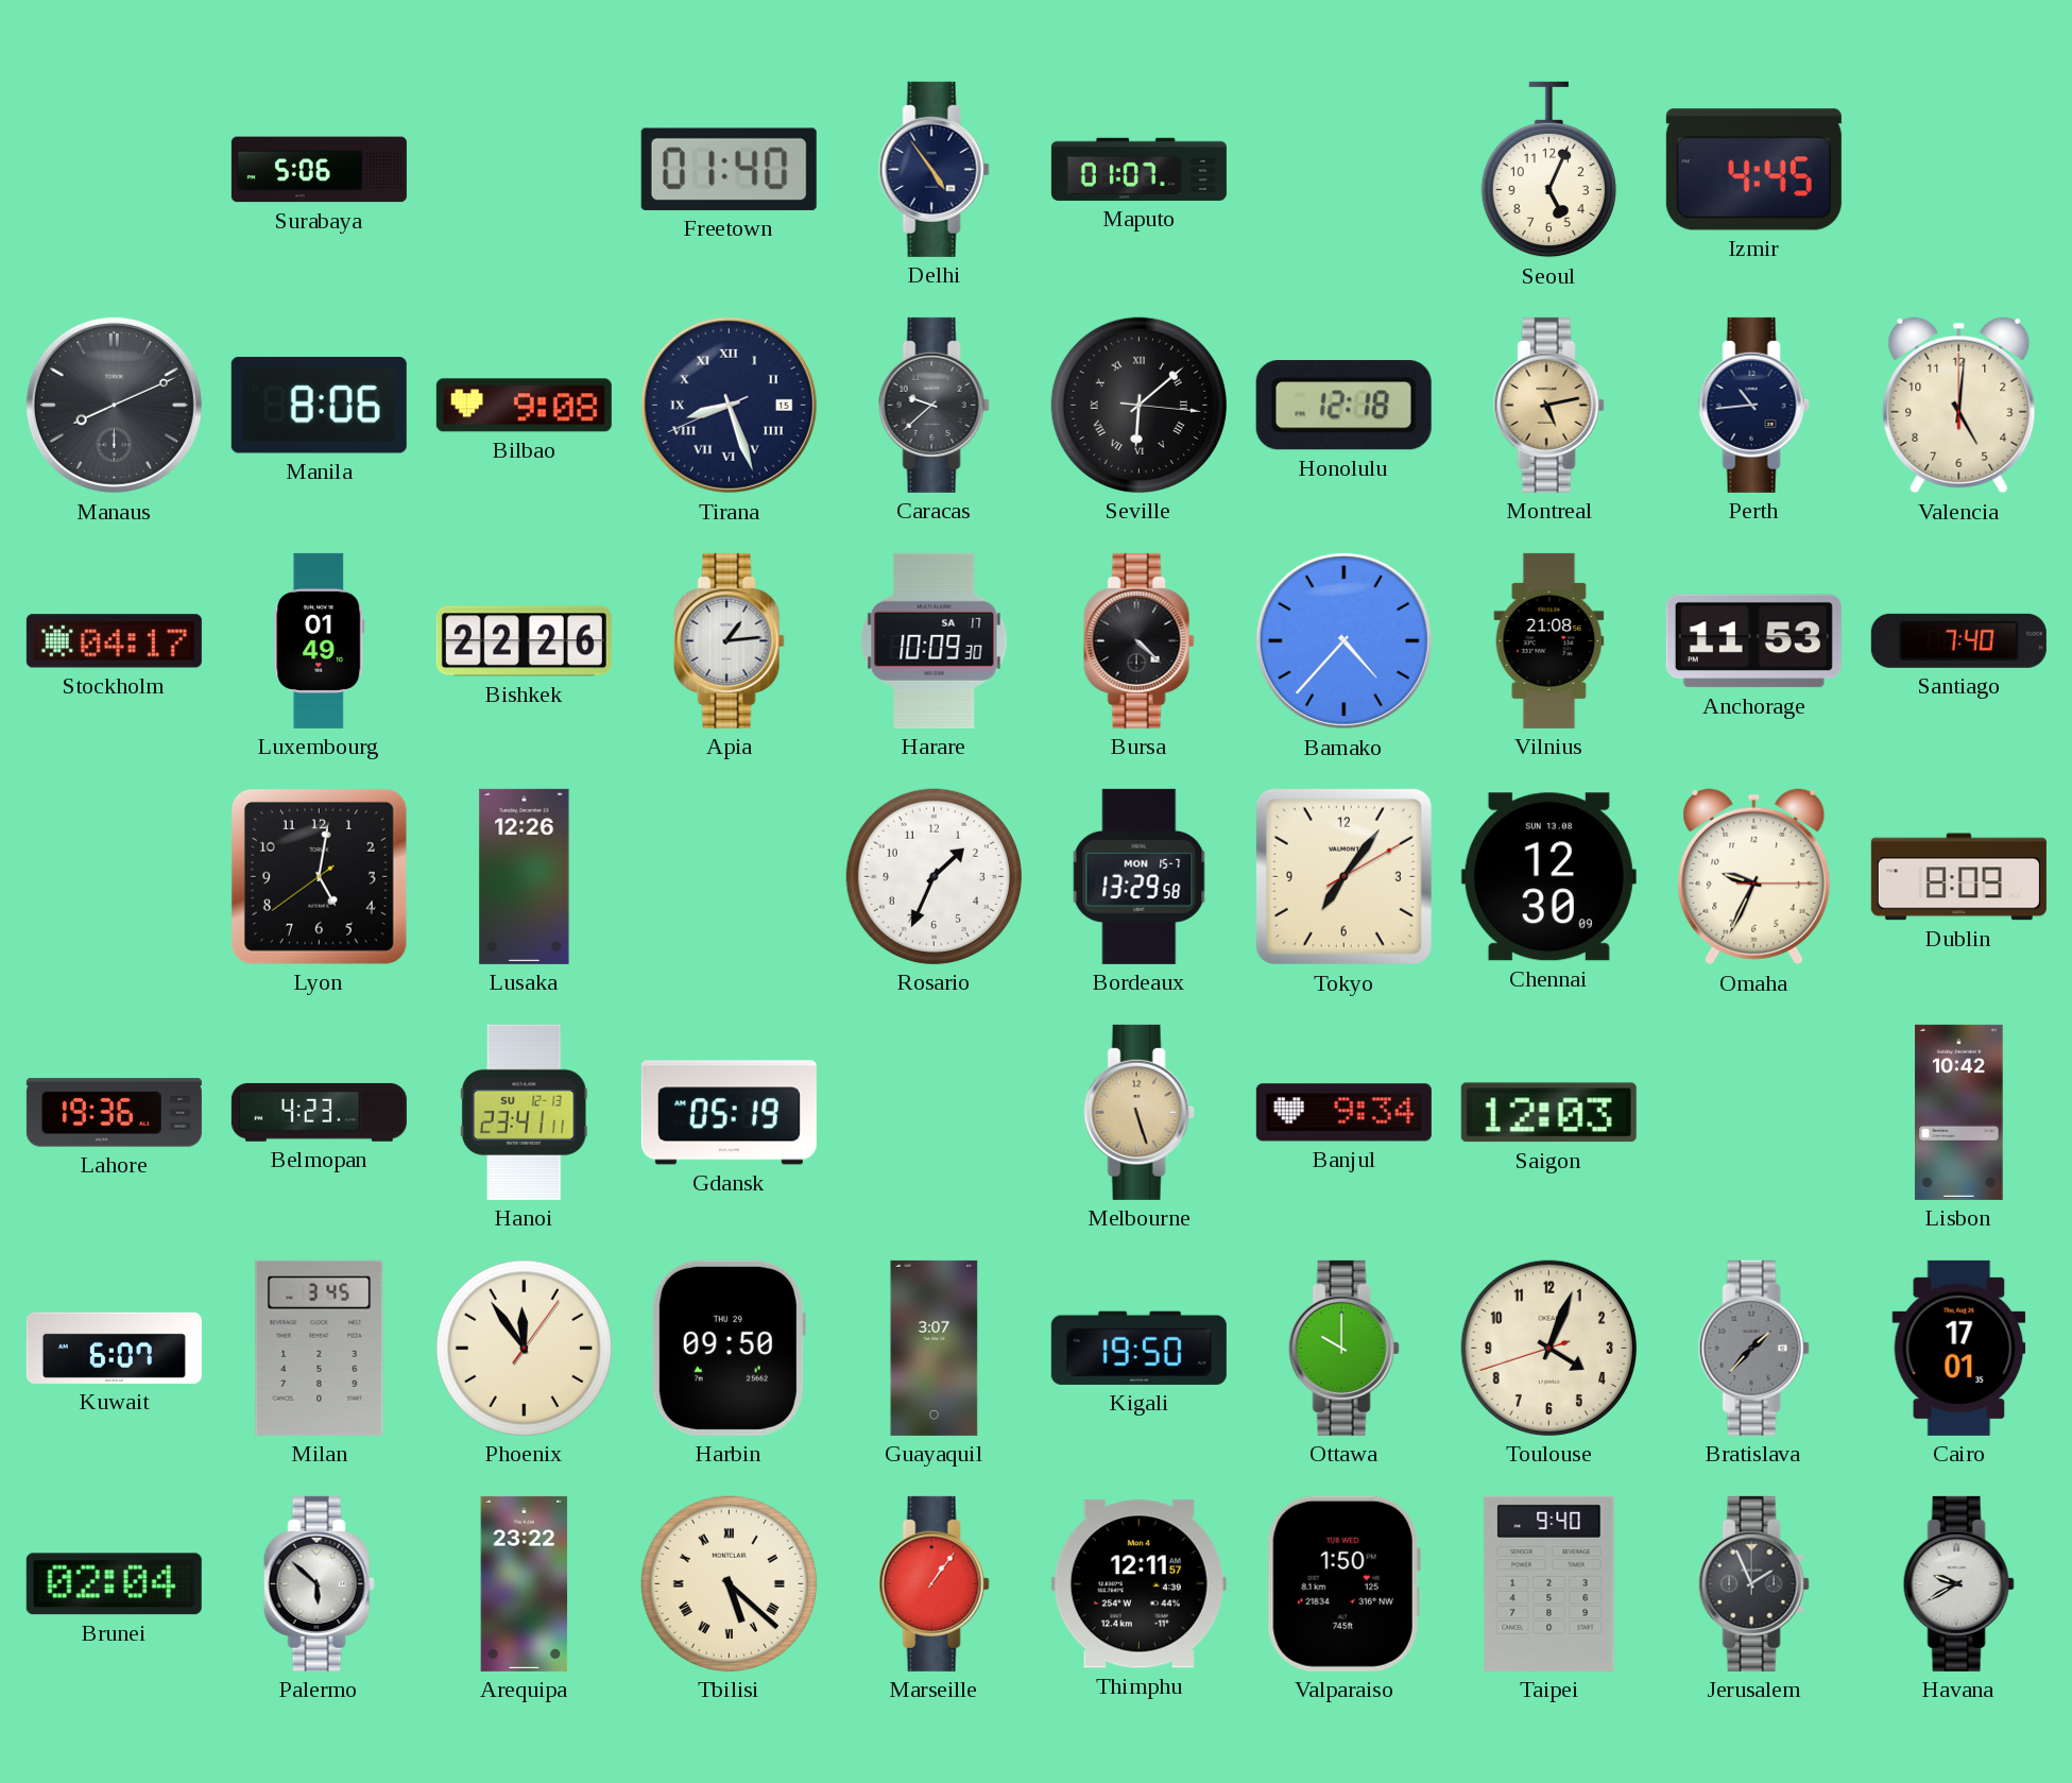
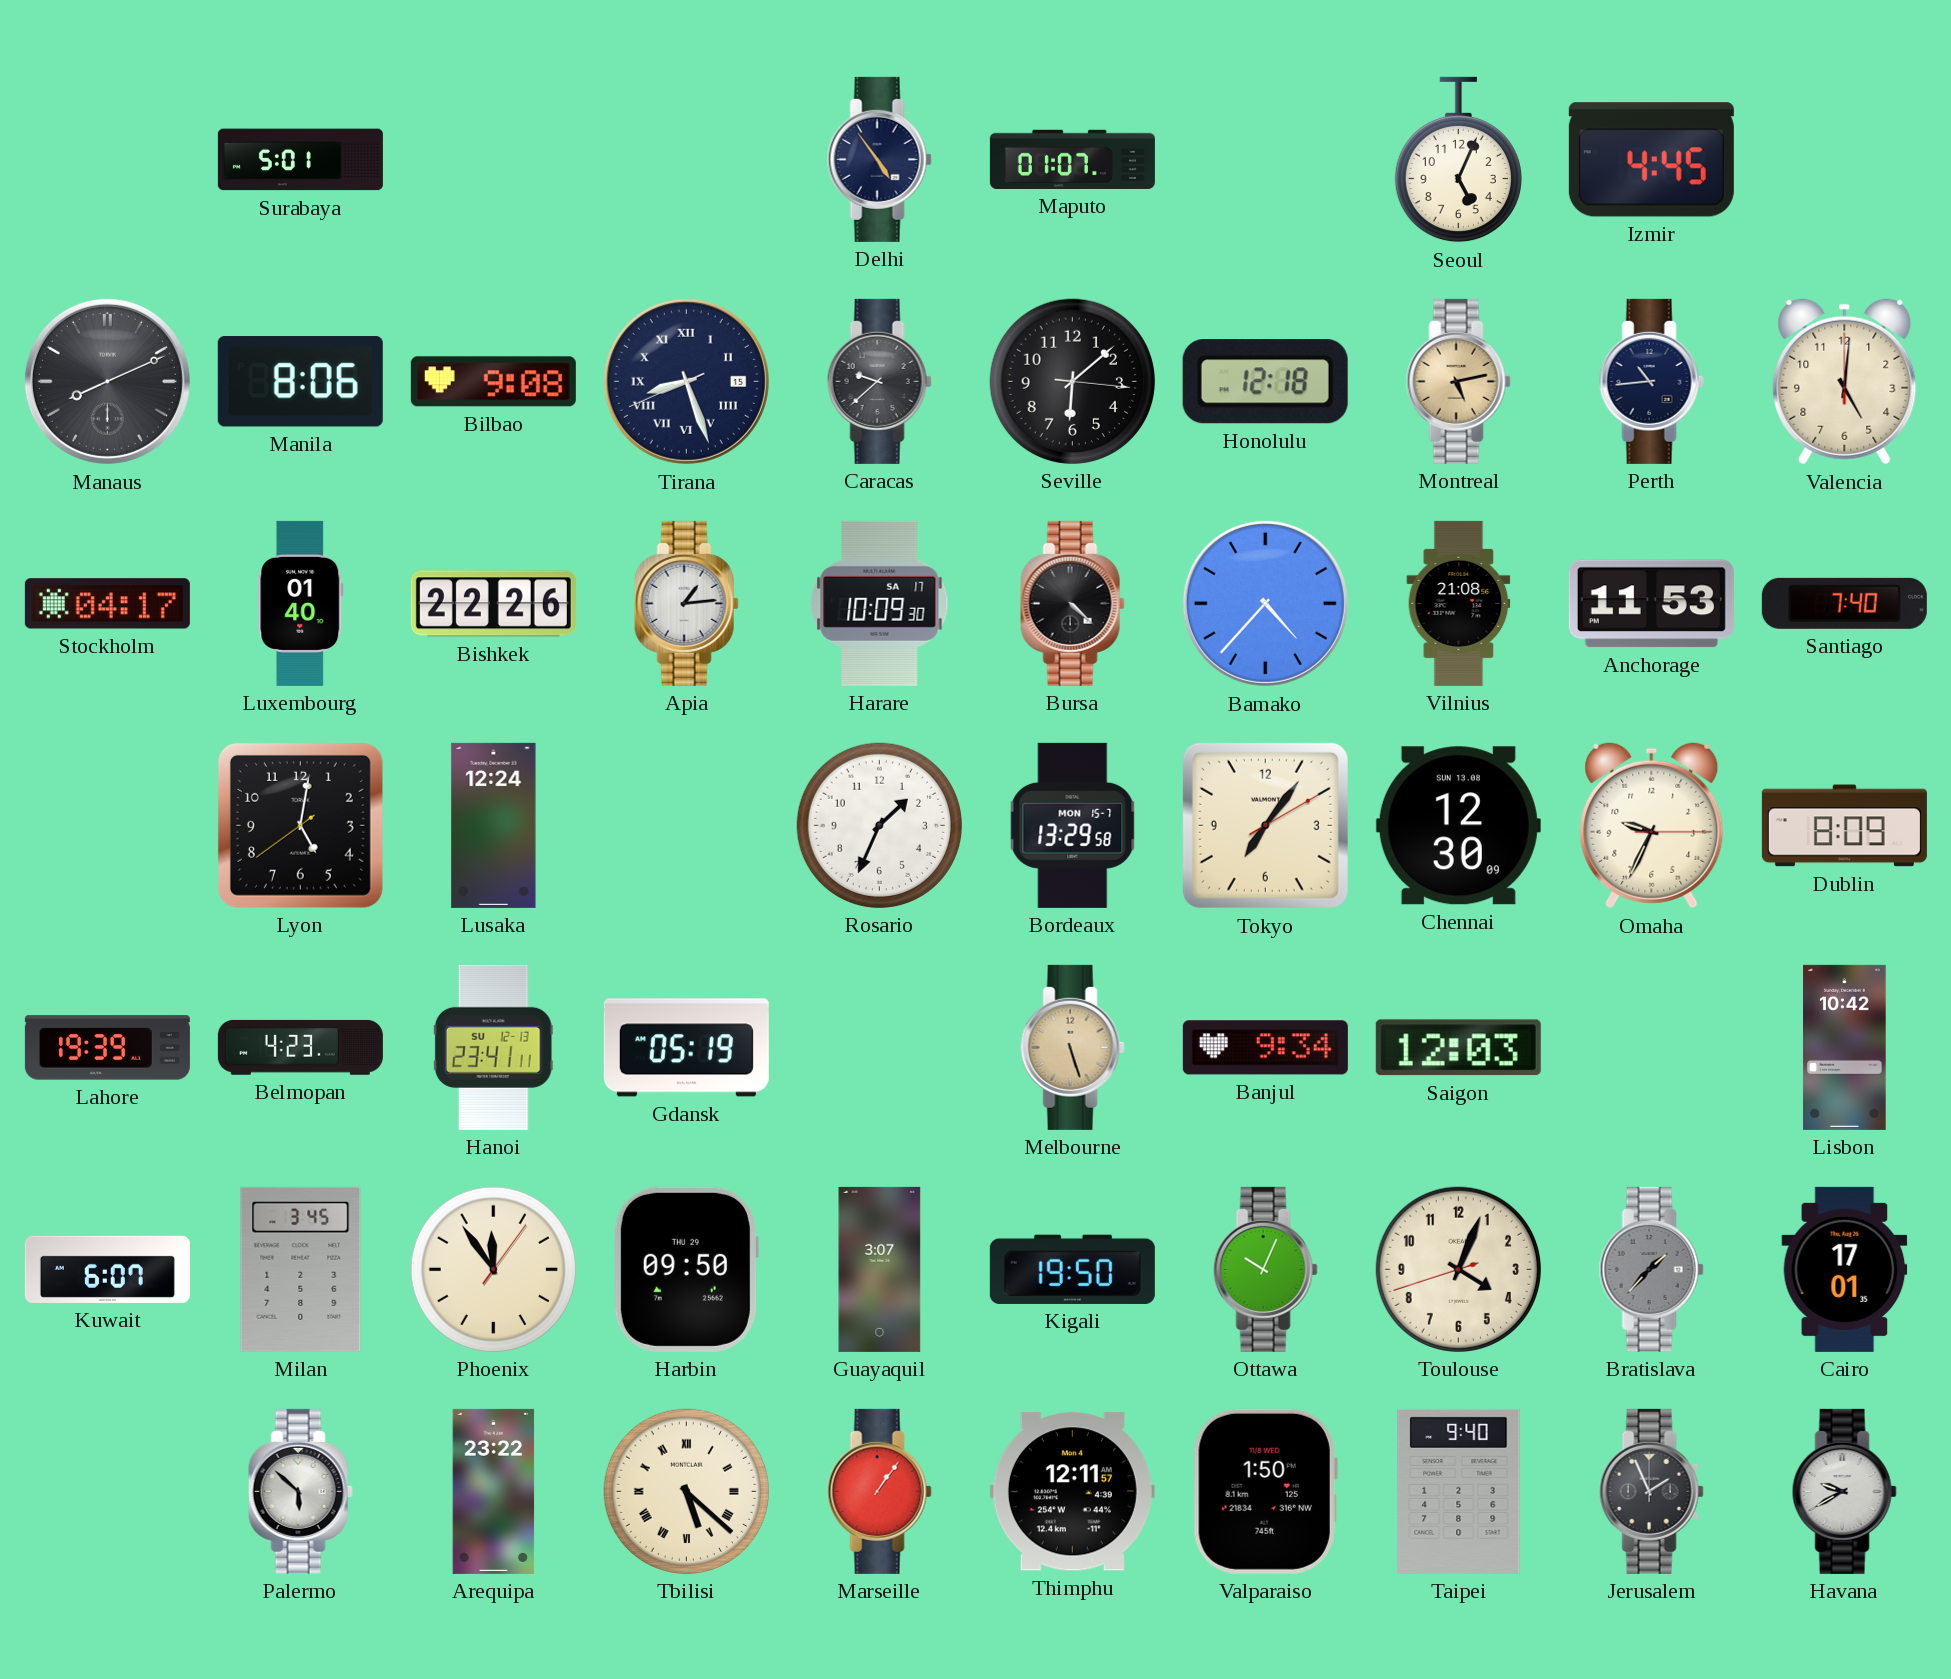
Surabaya: 5:06 -> 5:01 (300, 160)
Freetown: 01:40 -> none (729, 169)
Seville numerals: Roman -> Arabic (1072, 381)
Luxembourg: 01:49 -> 01:40 (301, 603)
Lusaka: 12:26 -> 12:24 (494, 825)
Lahore: 19:36 -> 19:39 (107, 1048)
Ottawa: 10:00 -> 10:04 (1265, 1269)
Brunei: 02:04 -> none (114, 1584)
